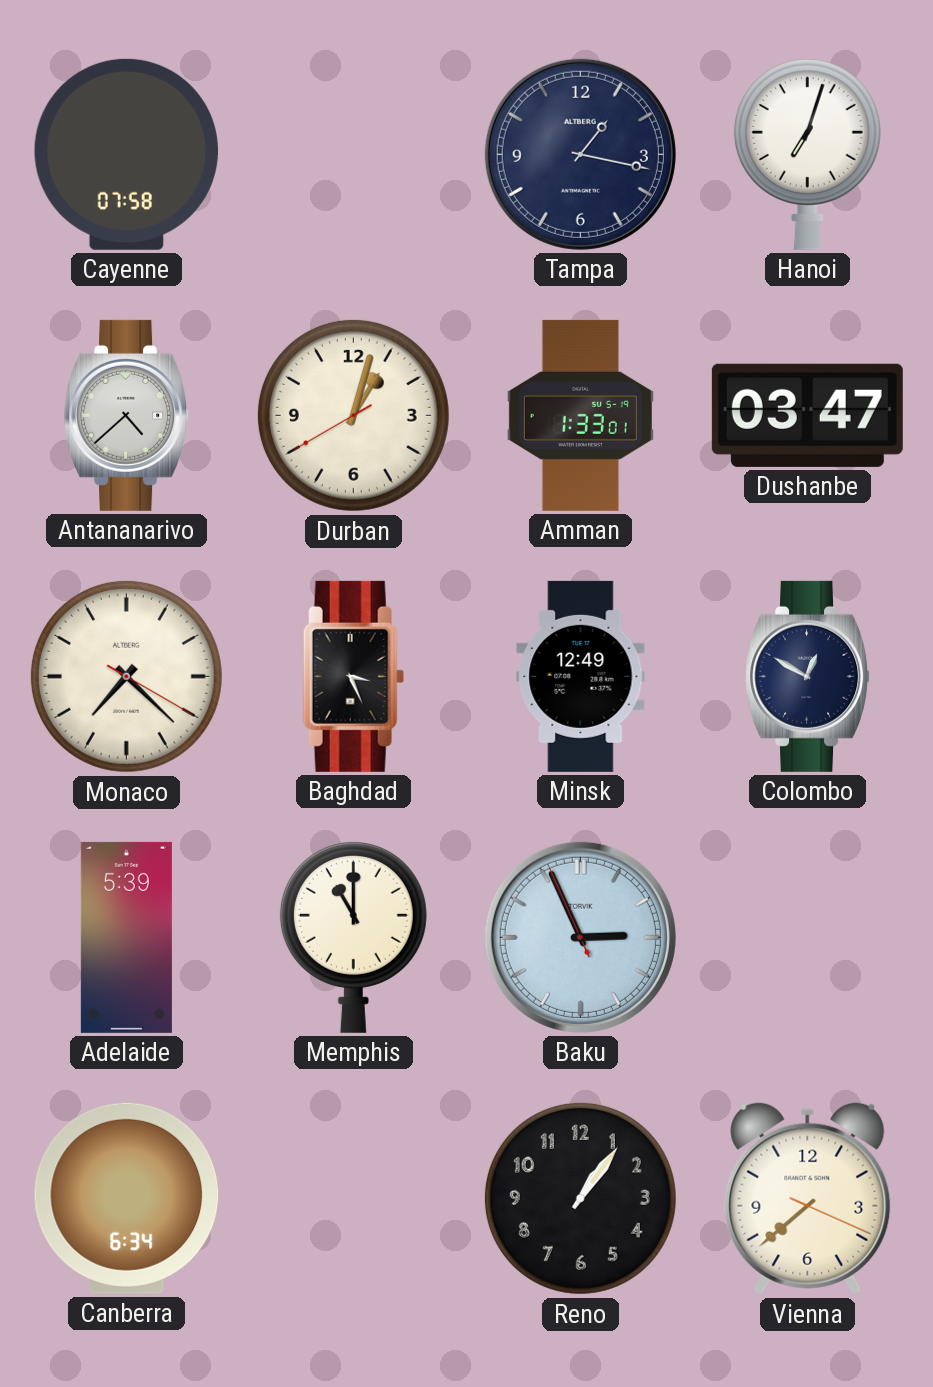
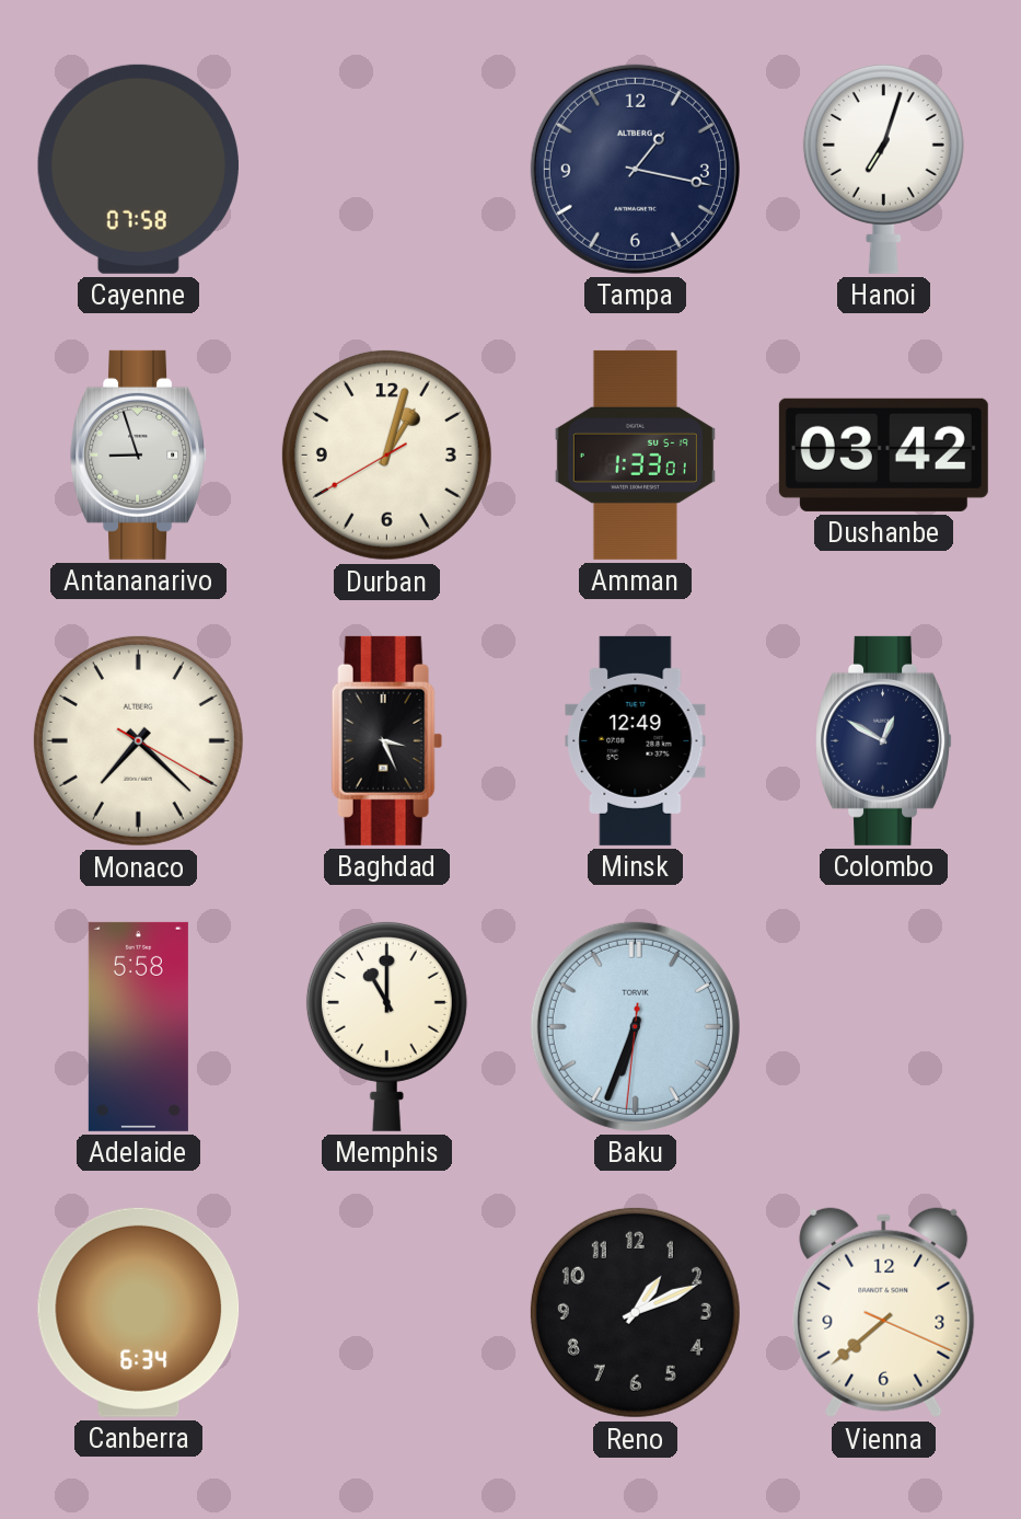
Antananarivo: 4:38 -> 8:57 (139, 454)
Dushanbe: 03:47 -> 03:42 (883, 454)
Adelaide: 5:39 -> 5:58 (138, 1026)
Baku: 2:55 -> 6:33 (635, 1026)
Reno: 1:06 -> 1:11 (635, 1312)
